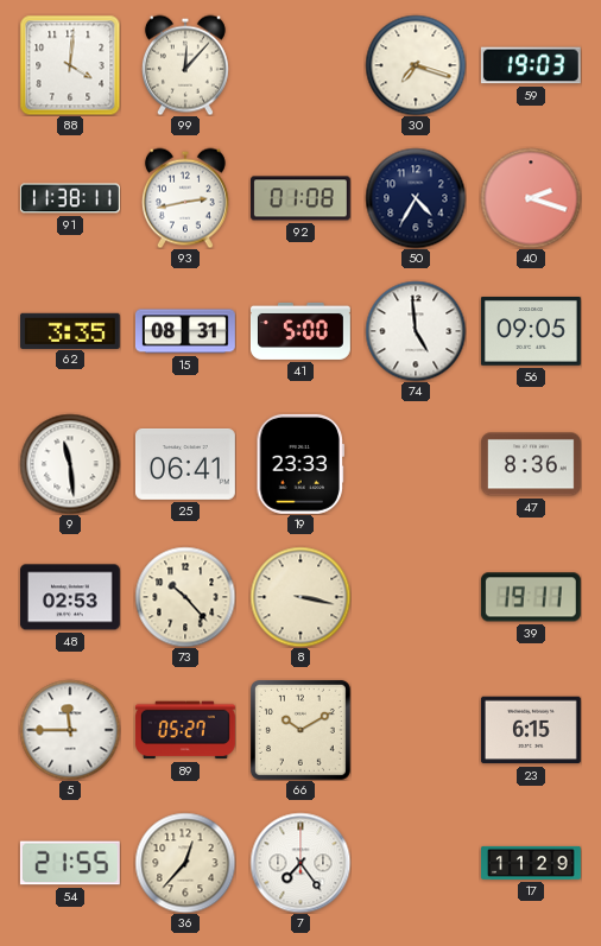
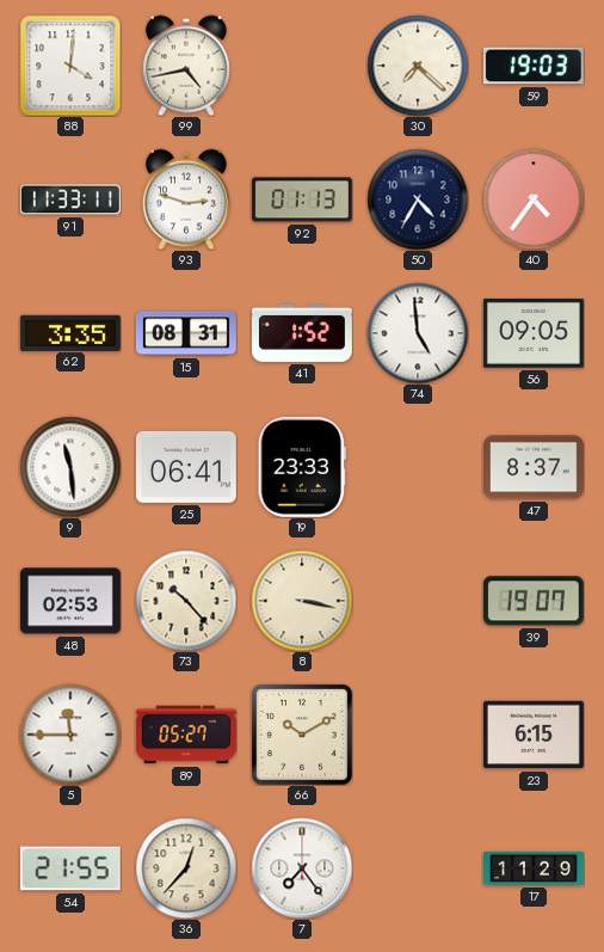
99: 12:07 -> 4:43 (186, 66)
30: 7:18 -> 7:22 (418, 66)
91: 11:38 -> 11:33 (70, 199)
93: 2:43 -> 2:48 (186, 199)
92: 01:08 -> 01:13 (302, 199)
40: 2:18 -> 4:36 (534, 199)
41: 5:00 -> 1:52 (302, 333)
47: 8:36 -> 8:37 (534, 467)
39: 19:11 -> 19:07 (534, 601)
